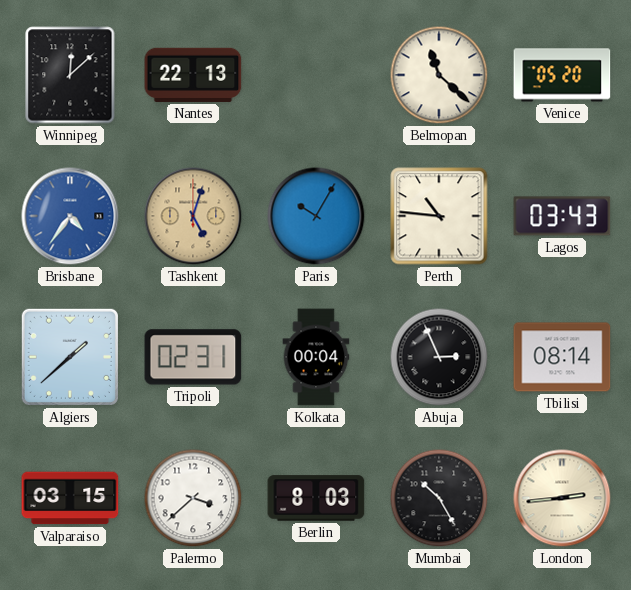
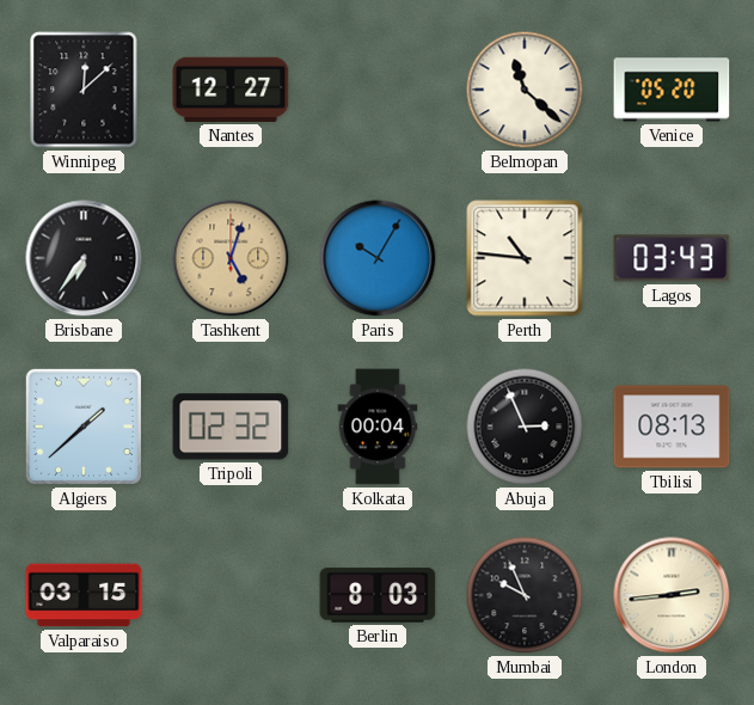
Nantes: 22:13 -> 12:27 (231, 90)
Brisbane: 4:36 -> 6:36 (84, 258)
Brisbane dial: blue -> black (84, 258)
Tripoli: 02:31 -> 02:32 (231, 427)
Tbilisi: 08:14 -> 08:13 (672, 427)
Palermo: 3:38 -> none (193, 498)
Mumbai: 10:25 -> 9:56 (525, 595)
